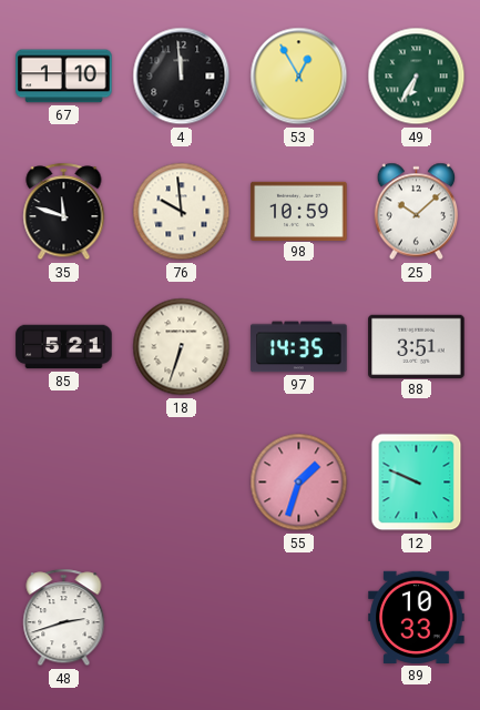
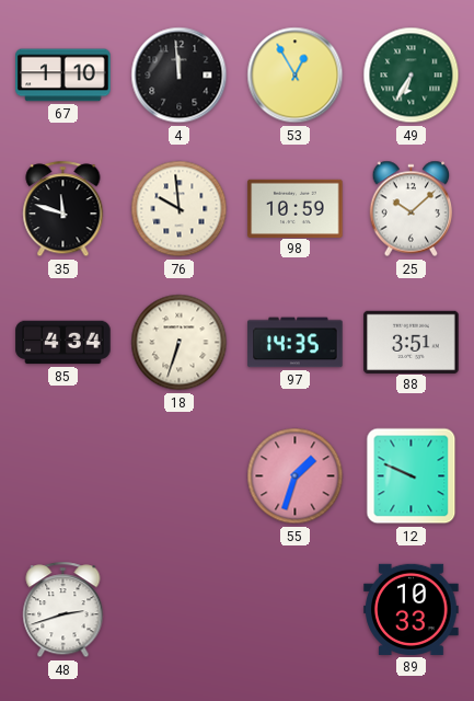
85: 5:21 -> 4:34 (63, 343)
